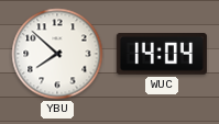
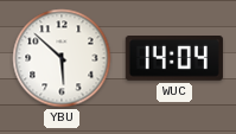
YBU: 7:52 -> 5:52 (62, 58)
